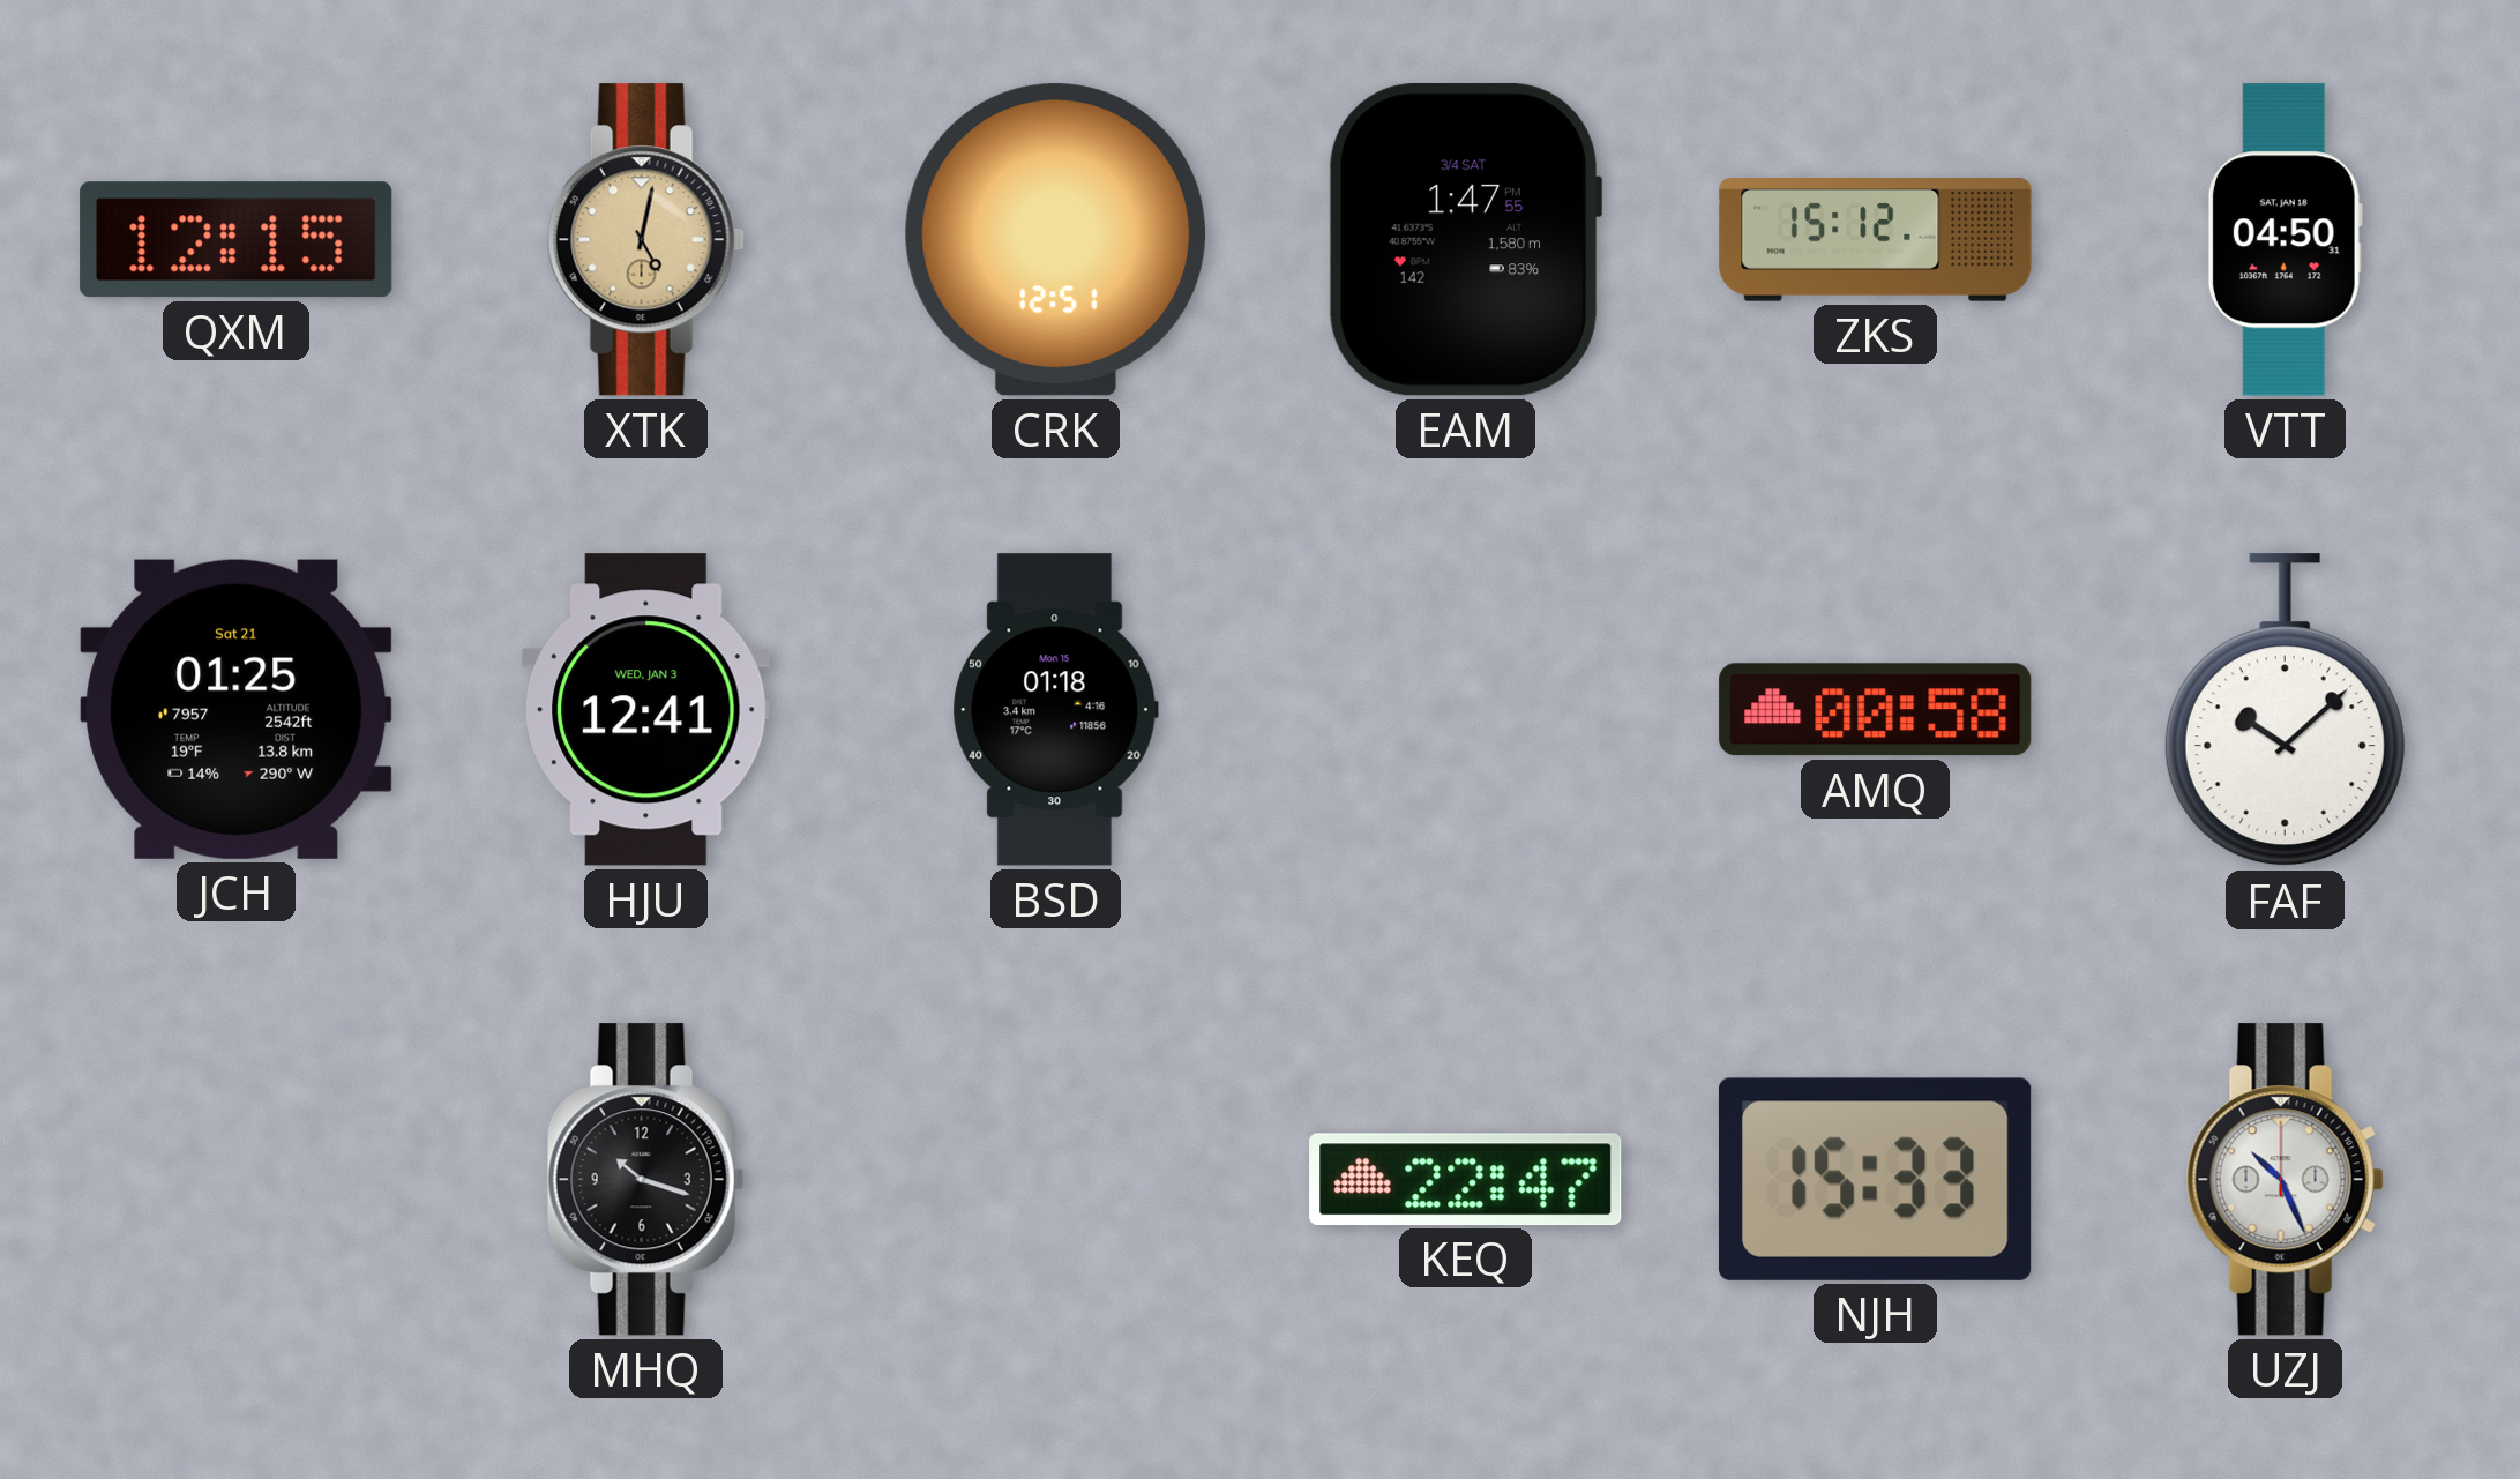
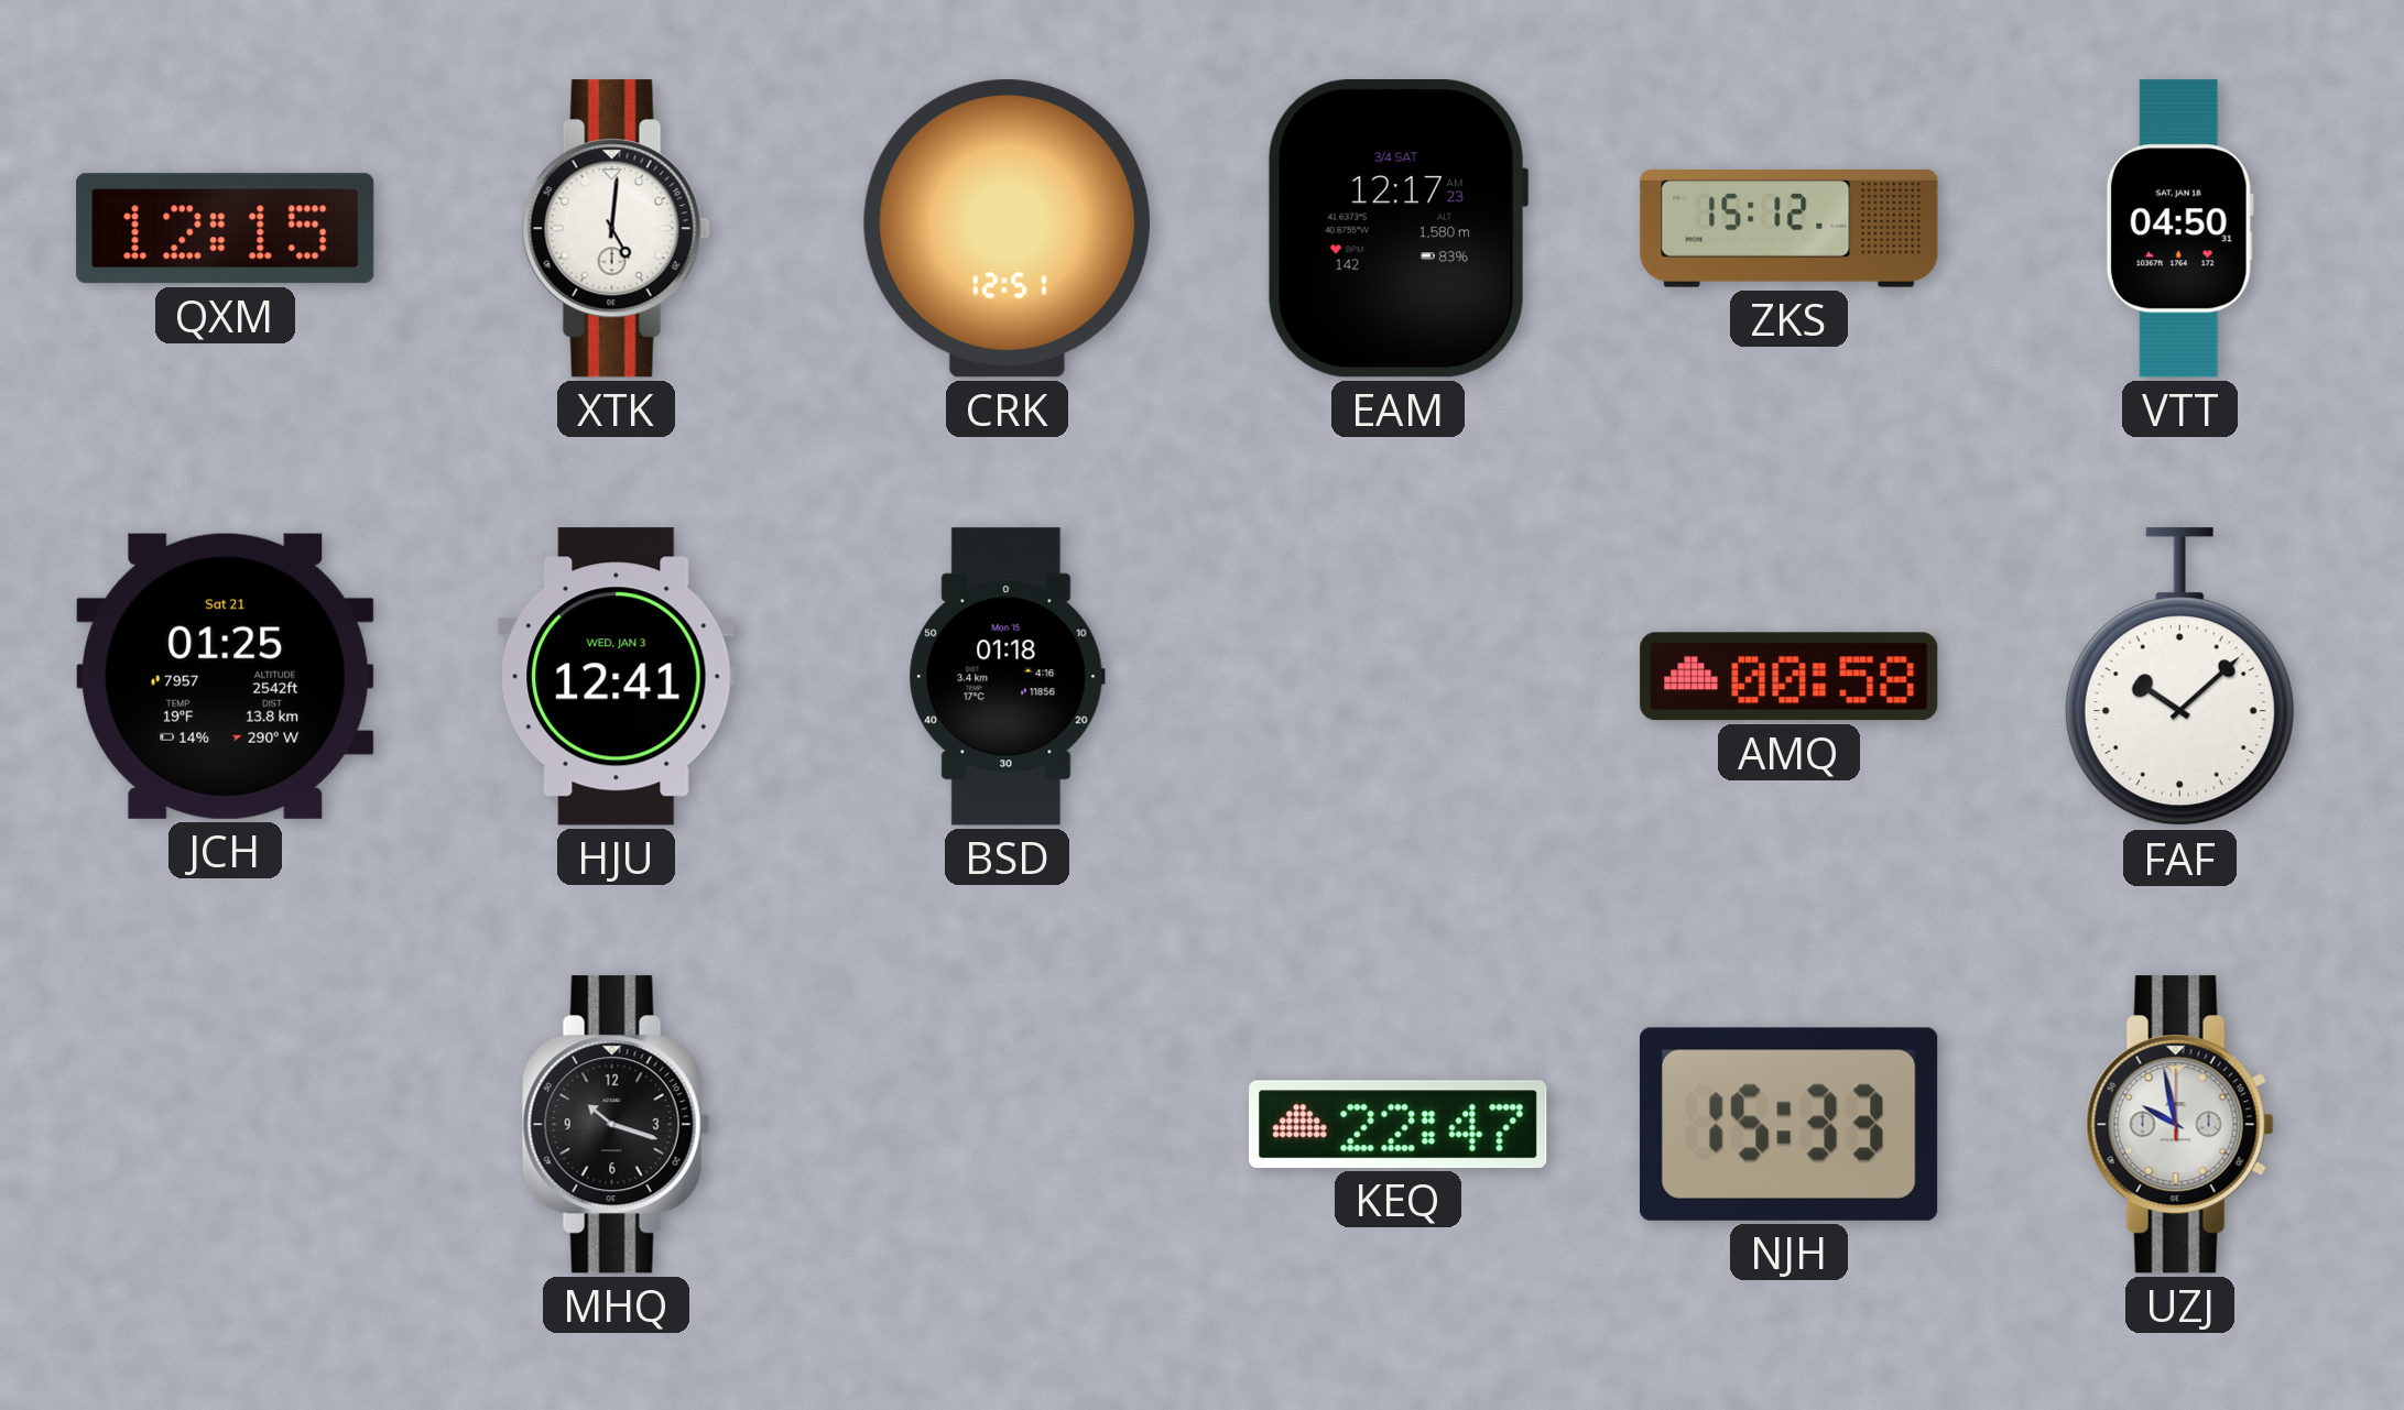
XTK: 5:02 -> 5:01 (616, 229)
XTK dial: champagne -> white (616, 229)
EAM: 1:47 -> 12:17 (1397, 229)
UZJ: 10:26 -> 9:58 (2179, 1125)
